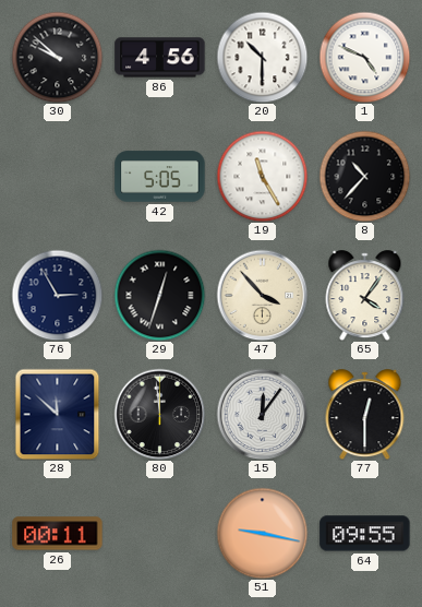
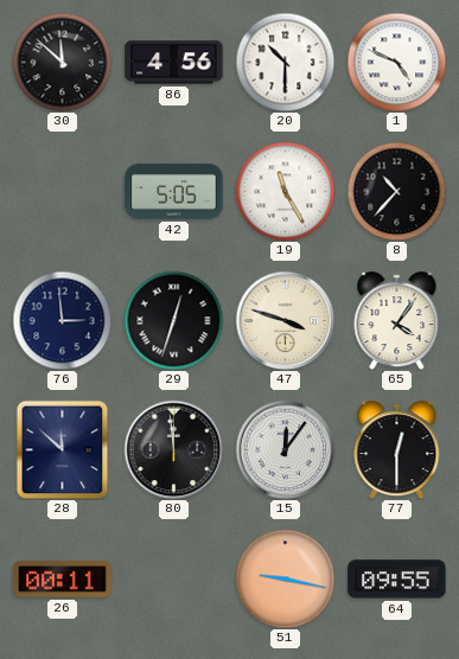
30: 9:52 -> 11:52 (62, 62)
76: 2:55 -> 2:59 (62, 320)
47: 3:53 -> 3:48 (285, 320)
